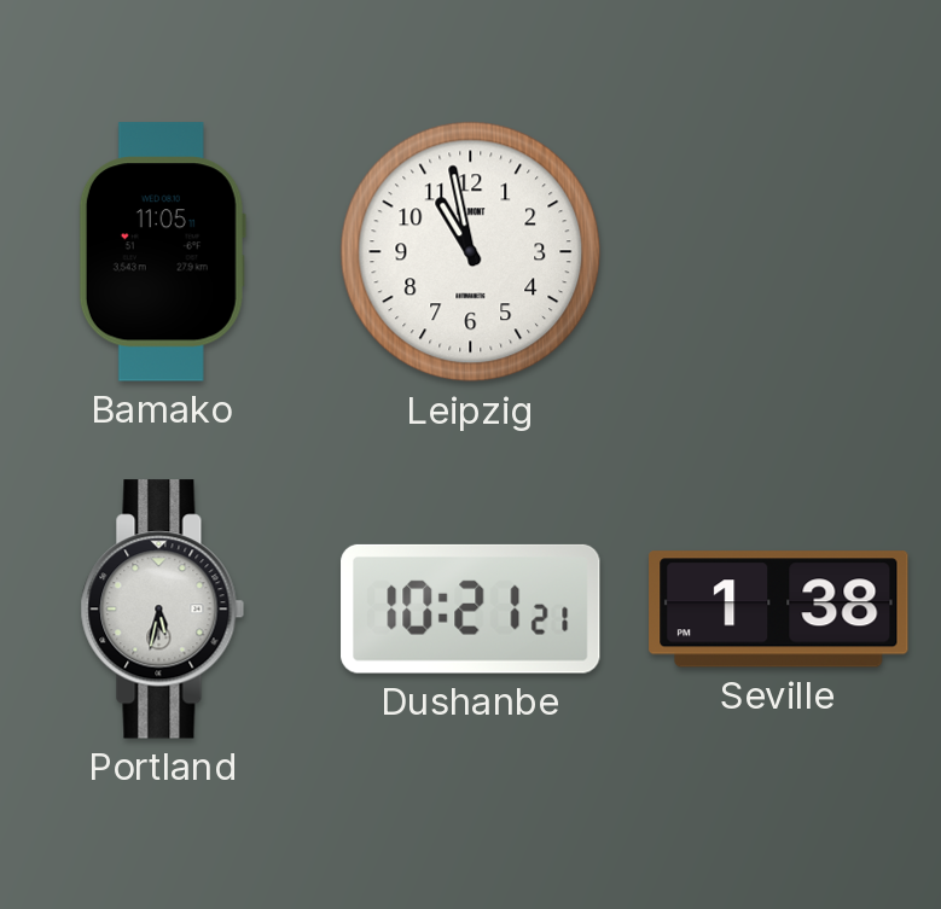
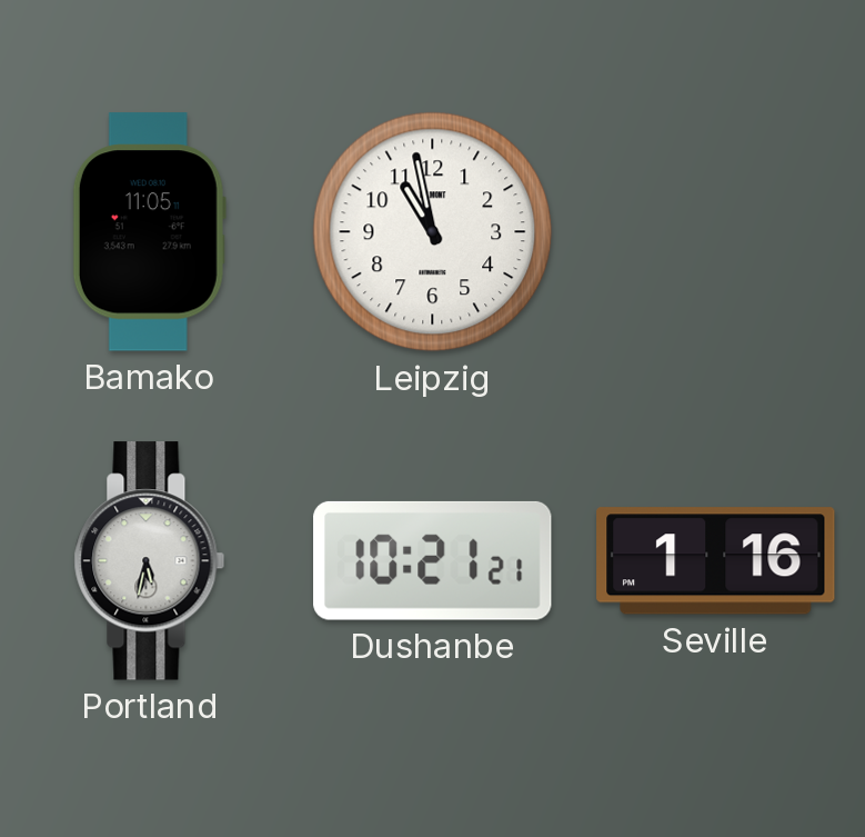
Seville: 1:38 -> 1:16 (716, 561)
